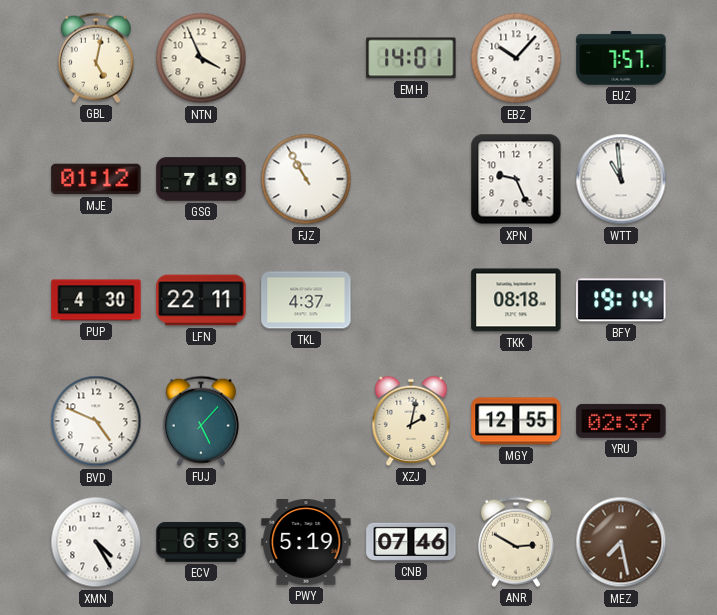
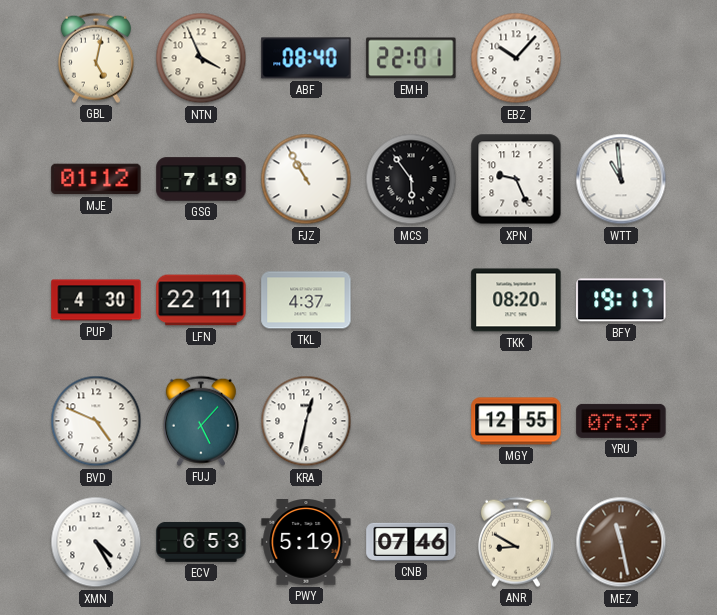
ABF: none -> 08:40 (306, 58)
EMH: 14:01 -> 22:01 (411, 58)
EUZ: 7:57 -> none (621, 58)
MCS: none -> 5:54 (411, 179)
TKK: 08:18 -> 08:20 (516, 300)
BFY: 19:14 -> 19:17 (621, 300)
KRA: none -> 12:32 (306, 421)
XZJ: 2:02 -> none (411, 421)
YRU: 02:37 -> 07:37 (621, 421)
ANR: 2:50 -> 8:50 (516, 542)
MEZ: 7:28 -> 11:28 (621, 542)
